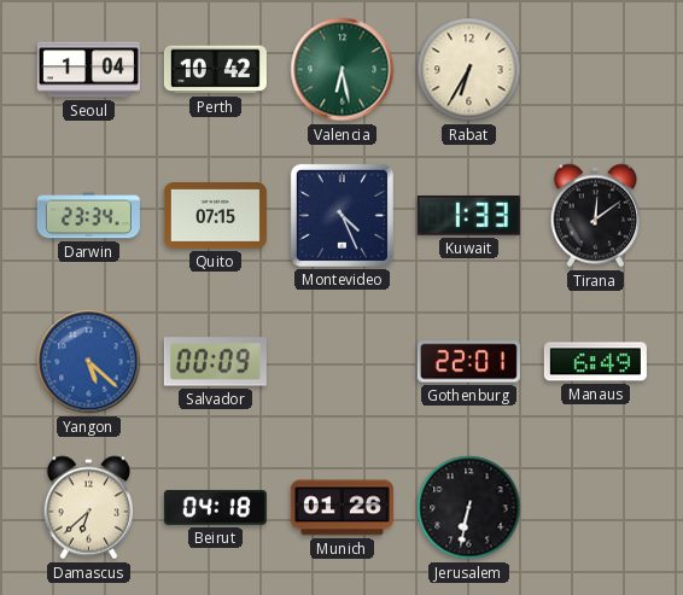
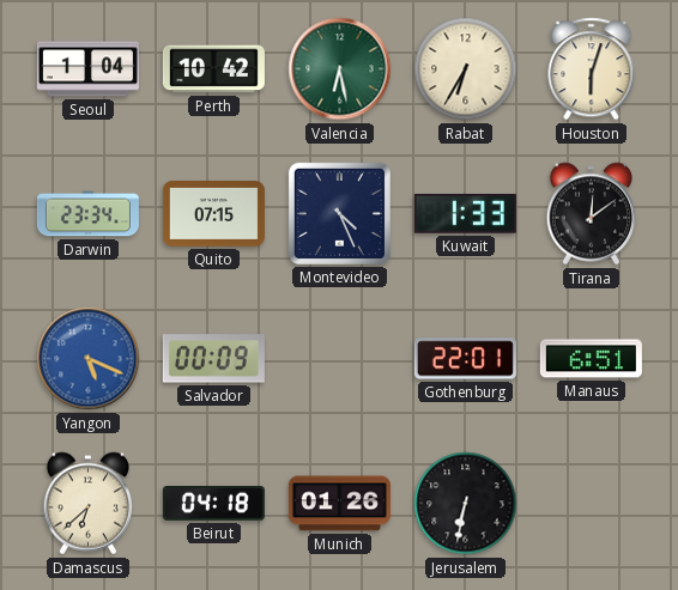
Houston: none -> 6:03 (592, 69)
Yangon: 5:22 -> 5:19 (89, 359)
Manaus: 6:49 -> 6:51 (591, 359)
